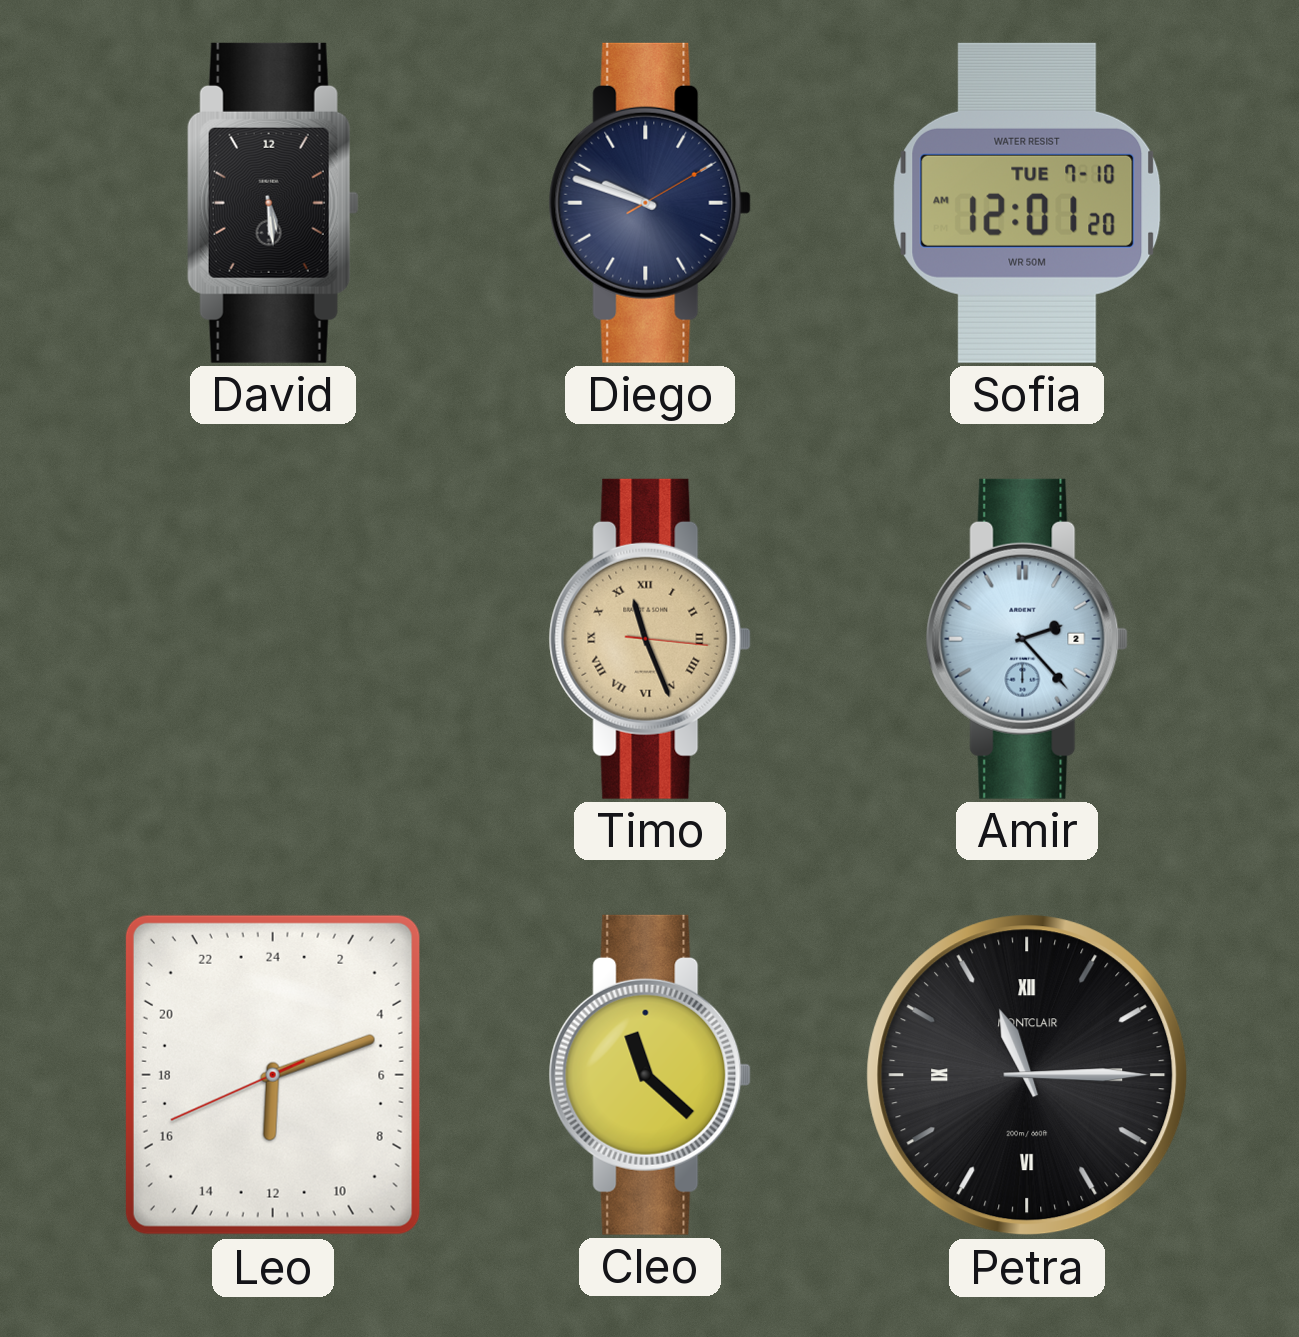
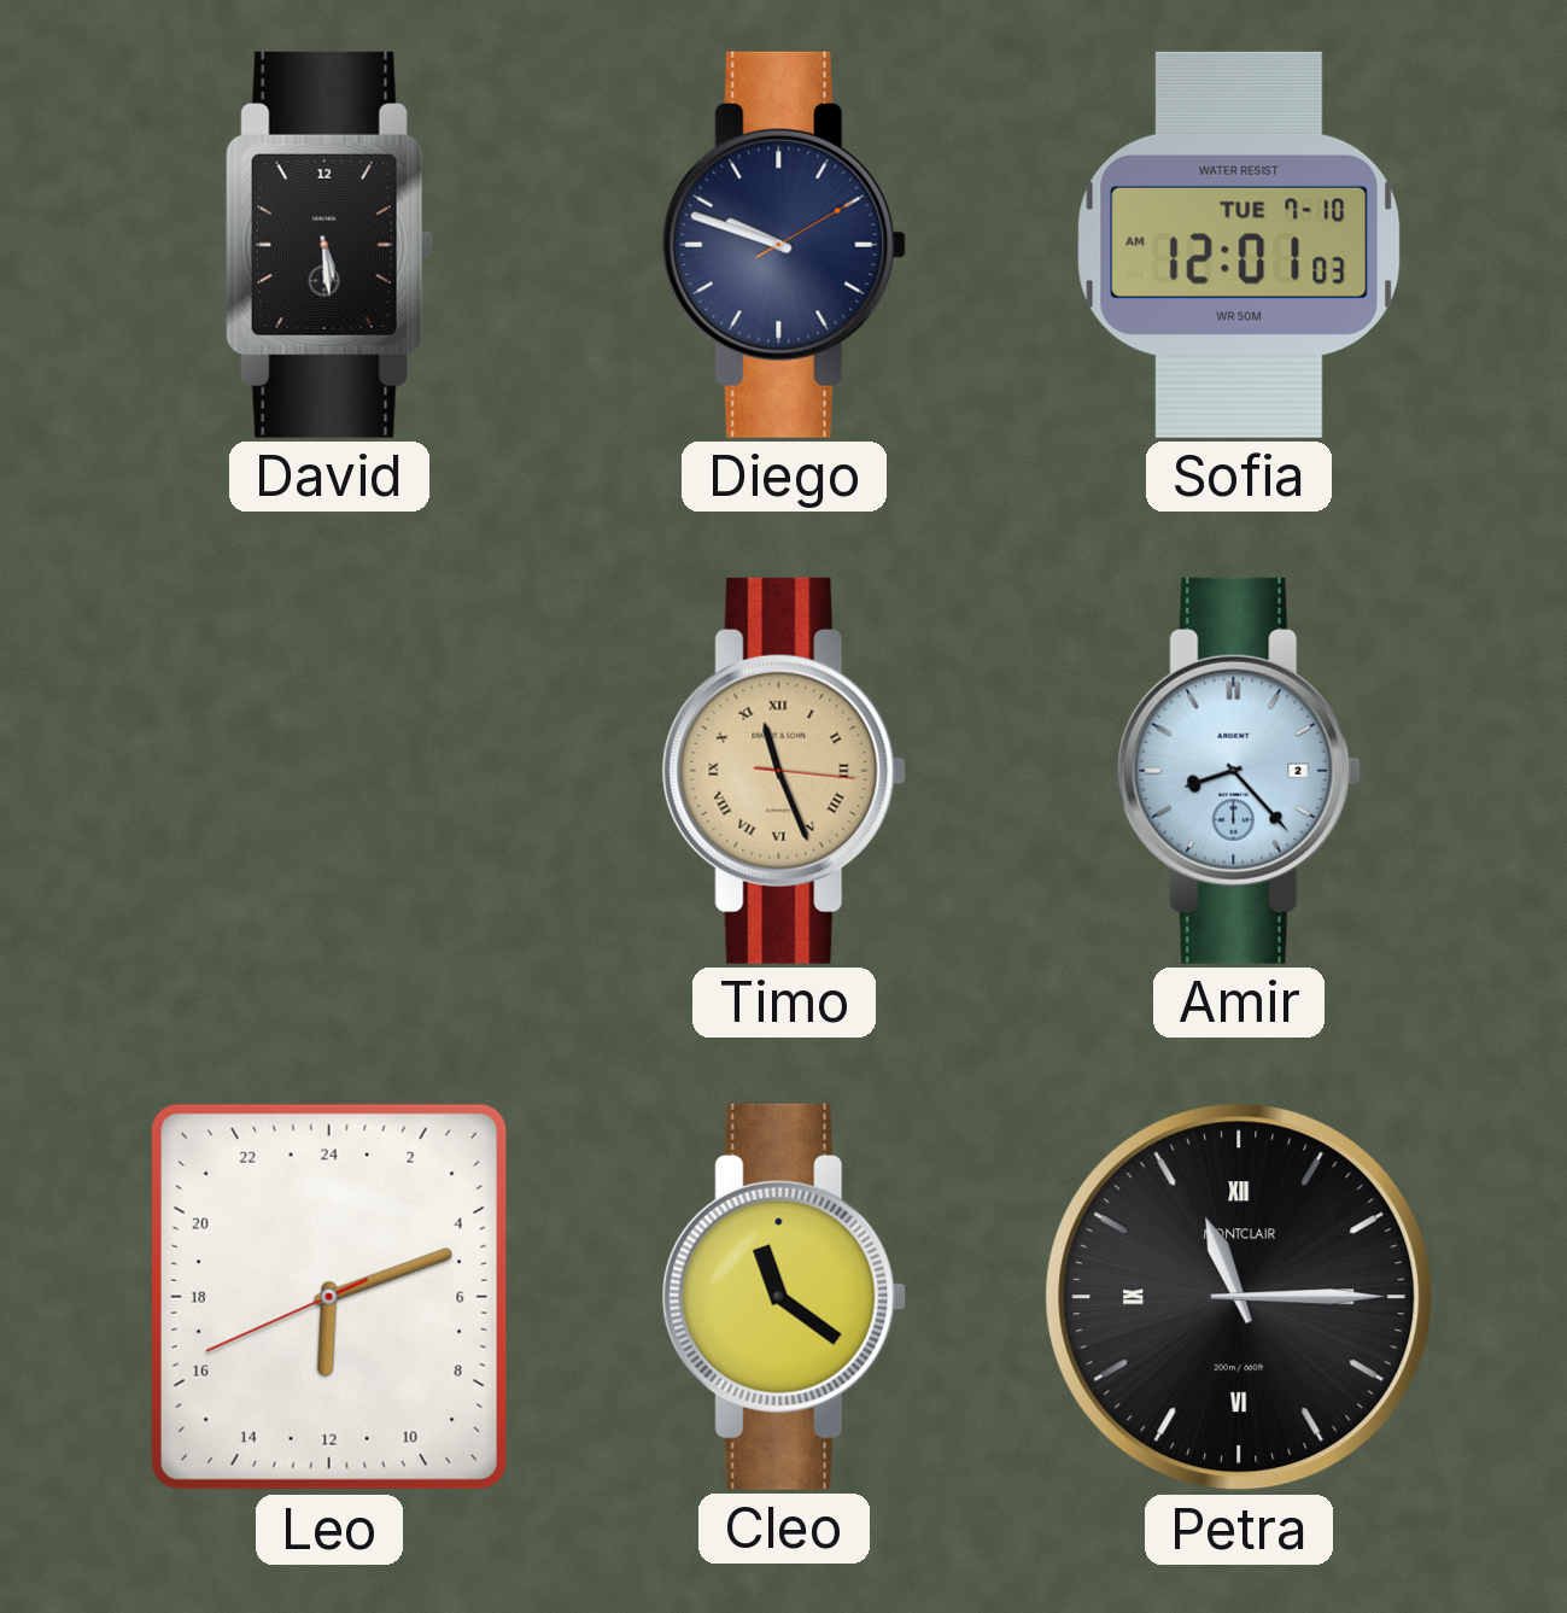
Sofia: 12:01:20 AM -> 12:01:03 AM (1239, 245)
Amir: 2:23 -> 8:23 (1239, 771)
Cleo: 11:22 -> 11:21 (784, 1297)
